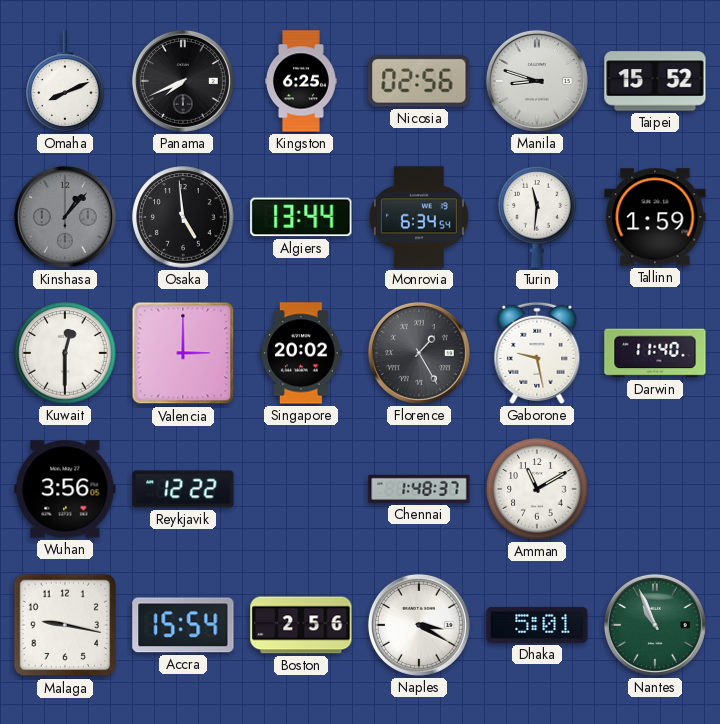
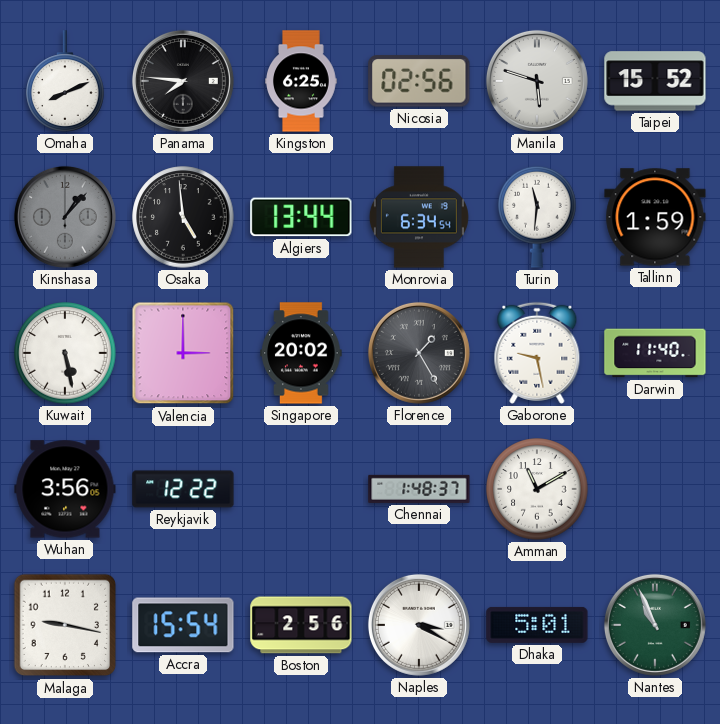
Panama: 7:41 -> 7:46 (183, 81)
Manila: 8:48 -> 5:48 (537, 81)
Kuwait: 12:30 -> 5:28 (65, 353)
